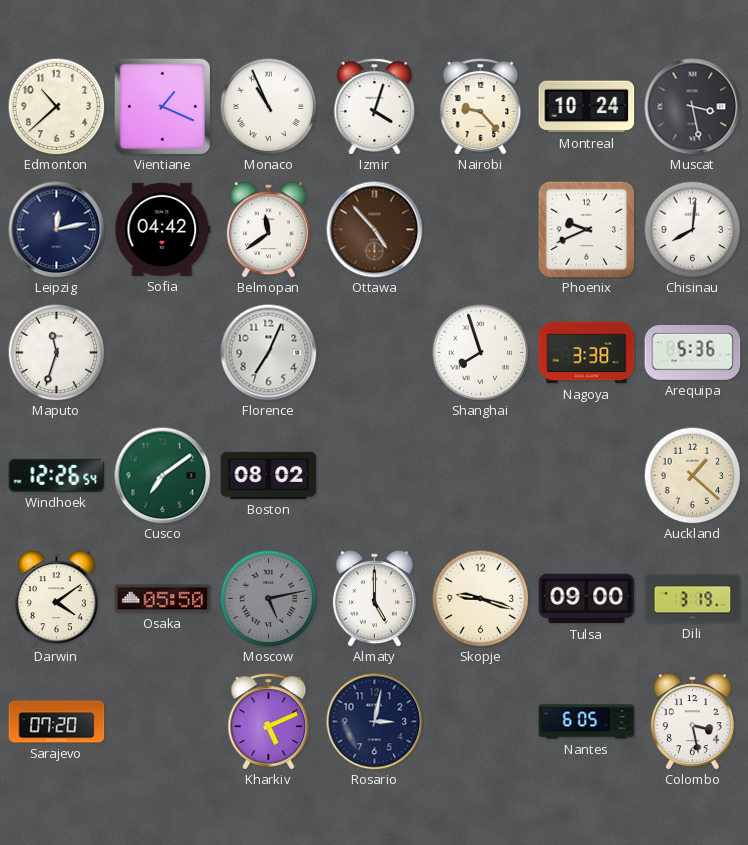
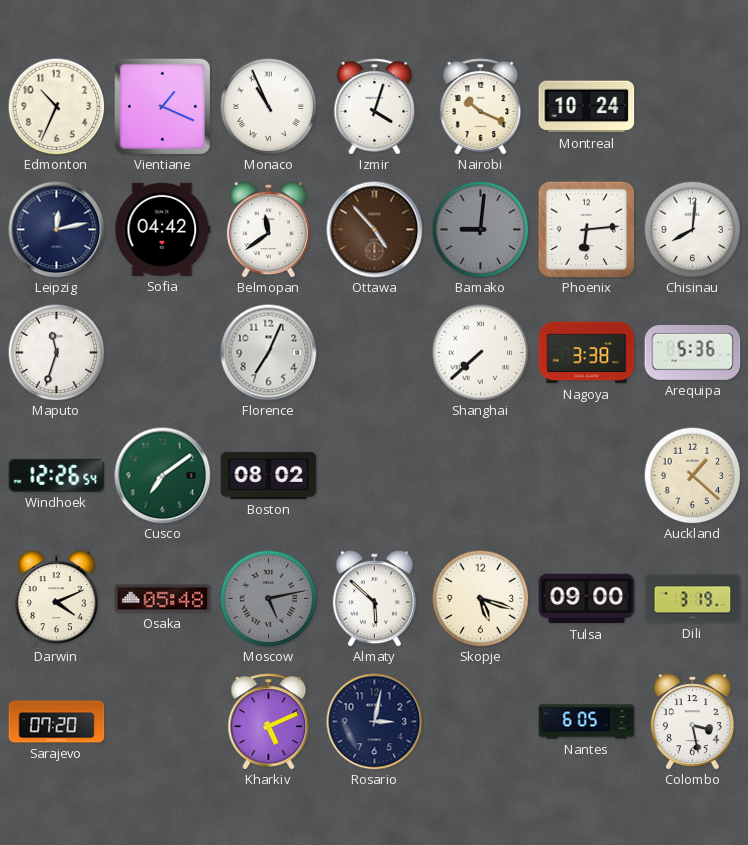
Edmonton: 10:38 -> 10:34 (56, 106)
Nairobi: 9:23 -> 10:19 (481, 107)
Muscat: 3:28 -> none (693, 107)
Bamako: none -> 9:01 (480, 229)
Phoenix: 9:41 -> 6:14 (586, 229)
Shanghai: 7:57 -> 7:38 (480, 352)
Darwin: 4:09 -> 4:11 (56, 599)
Osaka: 05:50 -> 05:48 (163, 599)
Almaty: 5:00 -> 5:52 (374, 599)
Skopje: 9:18 -> 5:18 (480, 598)
